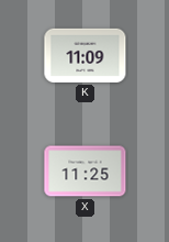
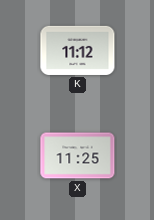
K: 11:09 -> 11:12 (78, 50)
